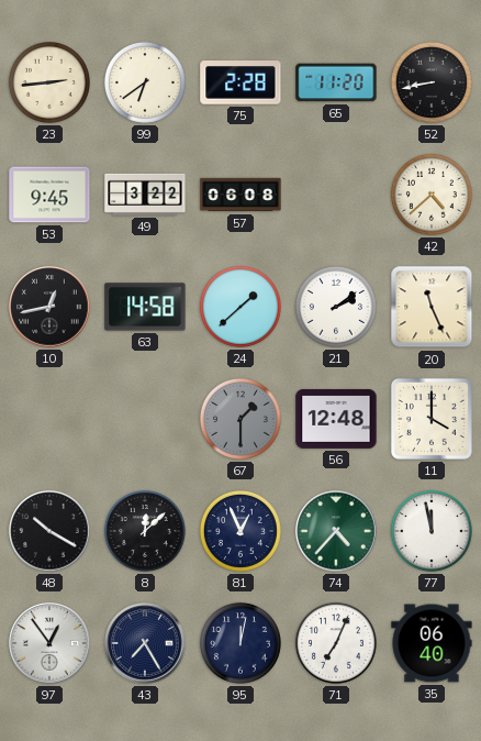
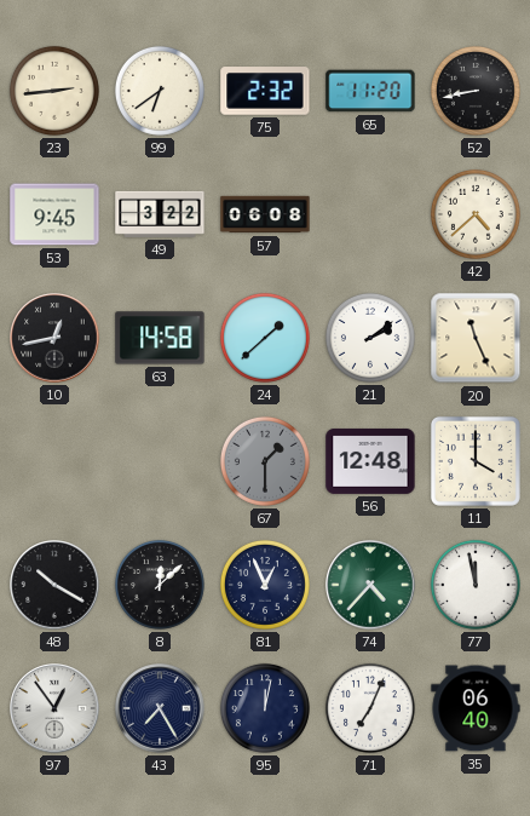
75: 2:28 -> 2:32 (265, 91)
